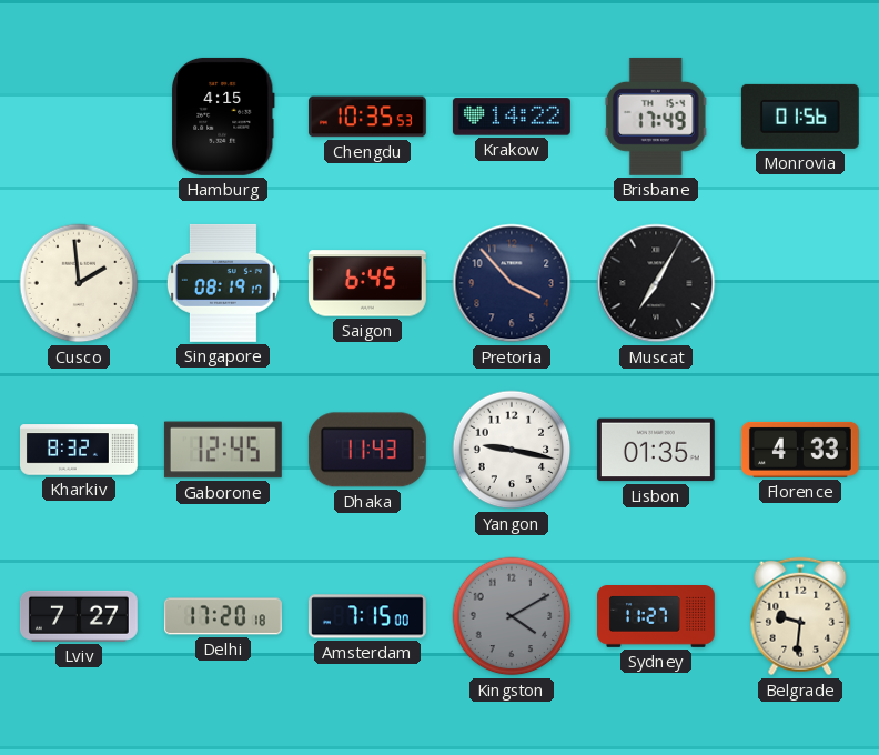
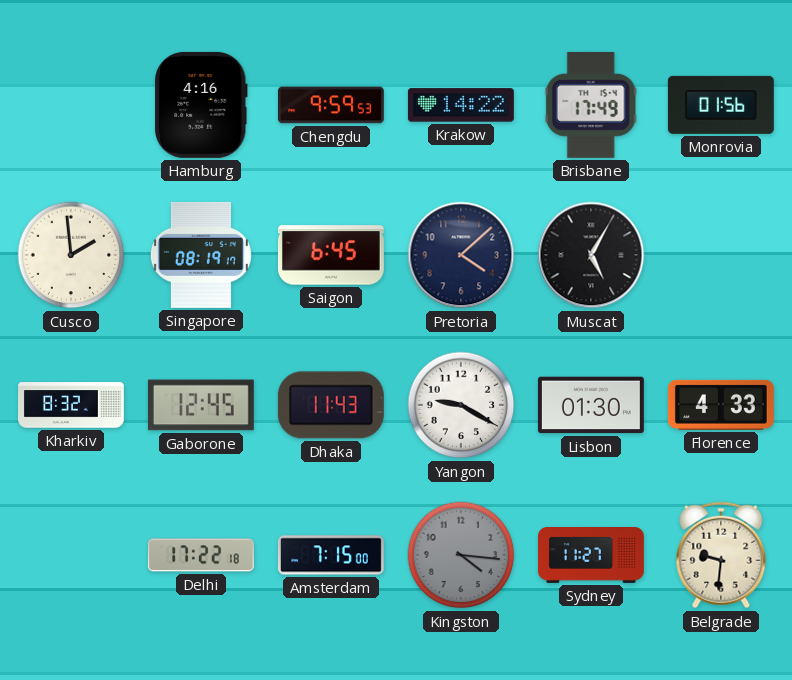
Hamburg: 4:15 -> 4:16 (202, 105)
Chengdu: 10:35 -> 9:59 (331, 105)
Pretoria: 3:53 -> 4:08 (461, 255)
Muscat: 7:05 -> 5:05 (591, 255)
Yangon: 9:17 -> 9:20 (461, 405)
Lisbon: 01:35 -> 01:30 (591, 405)
Lviv: 7:27 -> none (79, 616)
Delhi: 17:20 -> 17:22 (201, 555)
Kingston: 4:10 -> 4:16 (461, 555)
